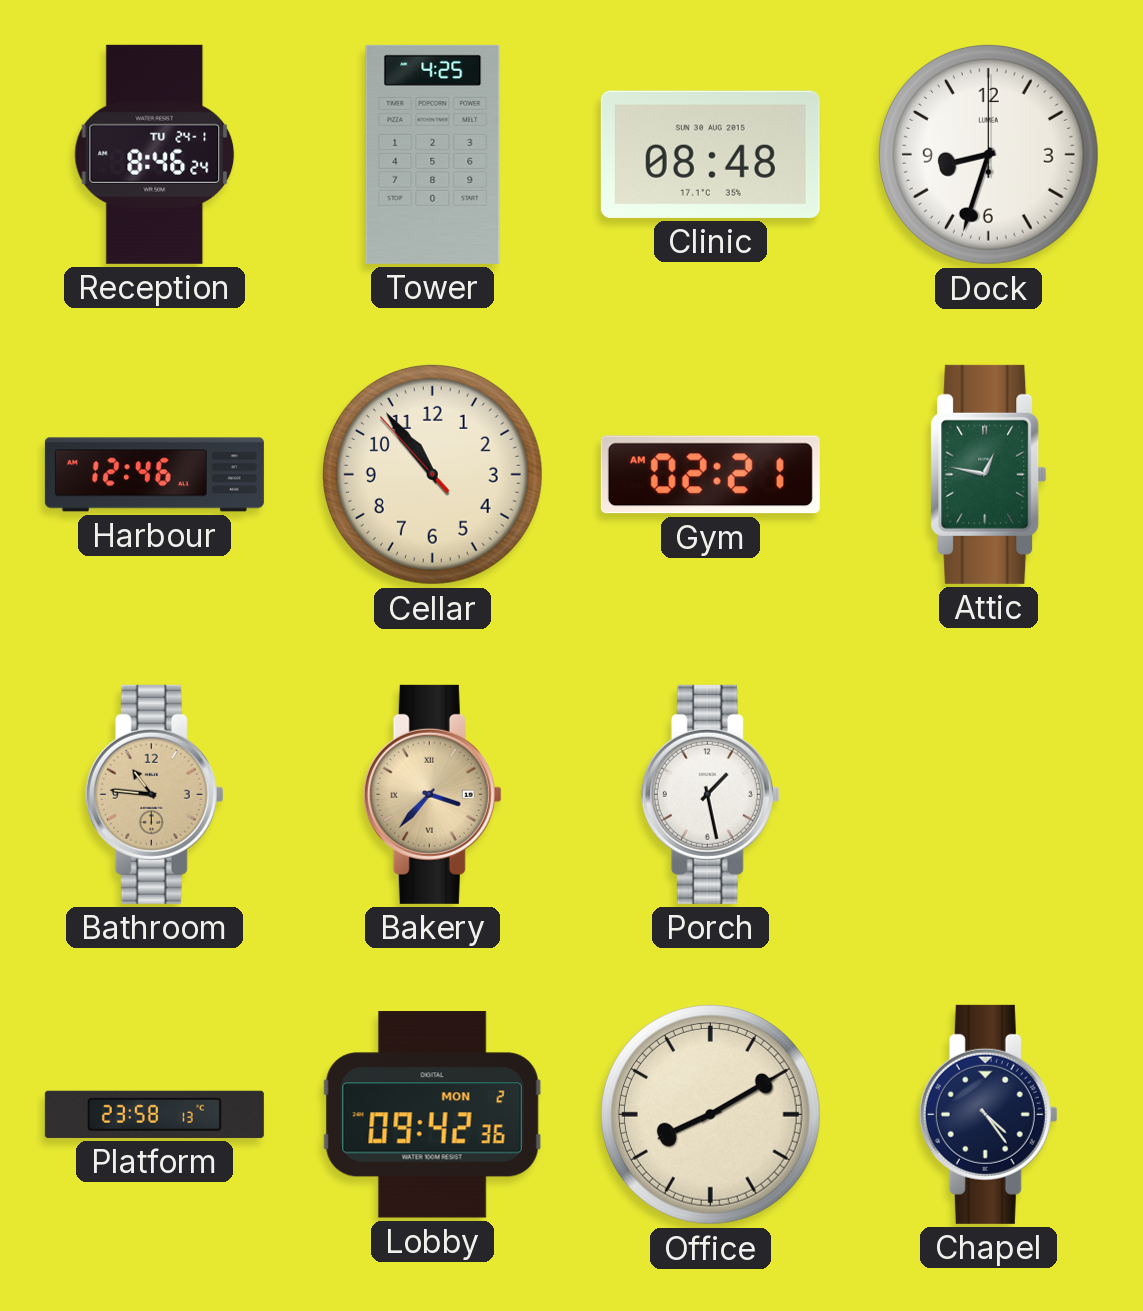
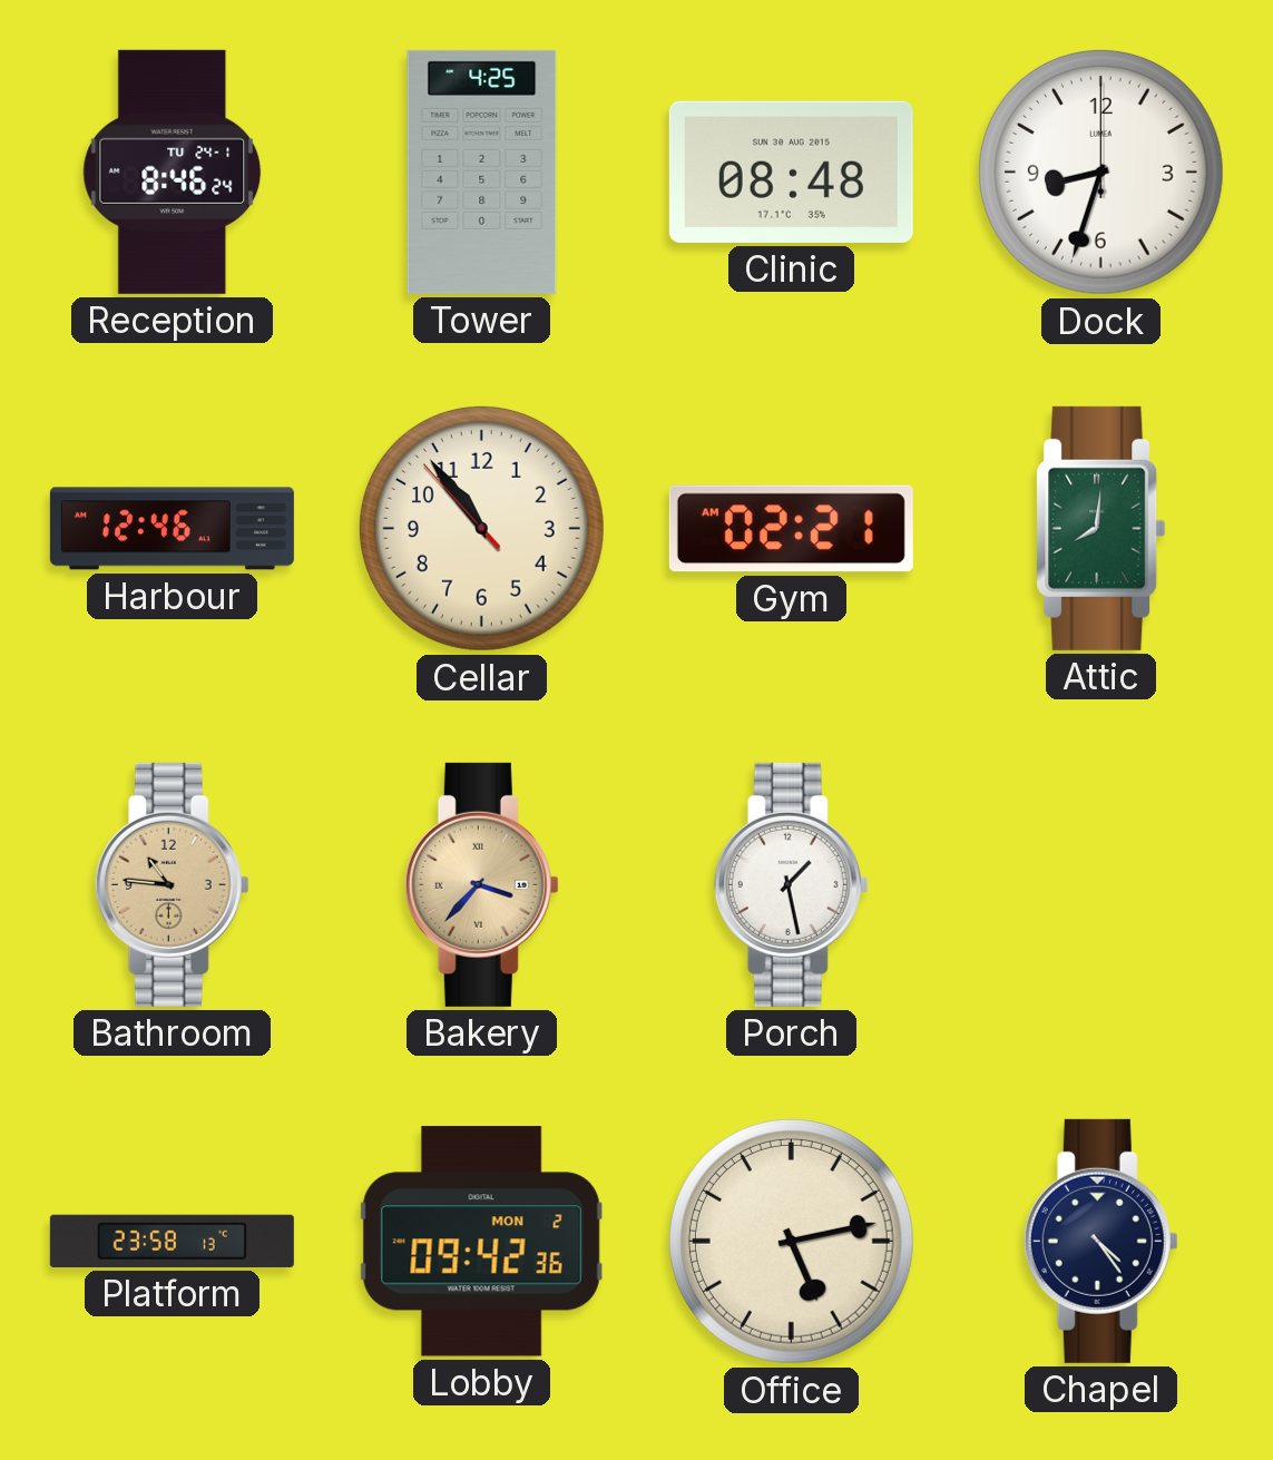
Attic: 12:47 -> 8:01 (1101, 528)
Office: 8:10 -> 5:13 (791, 1241)
